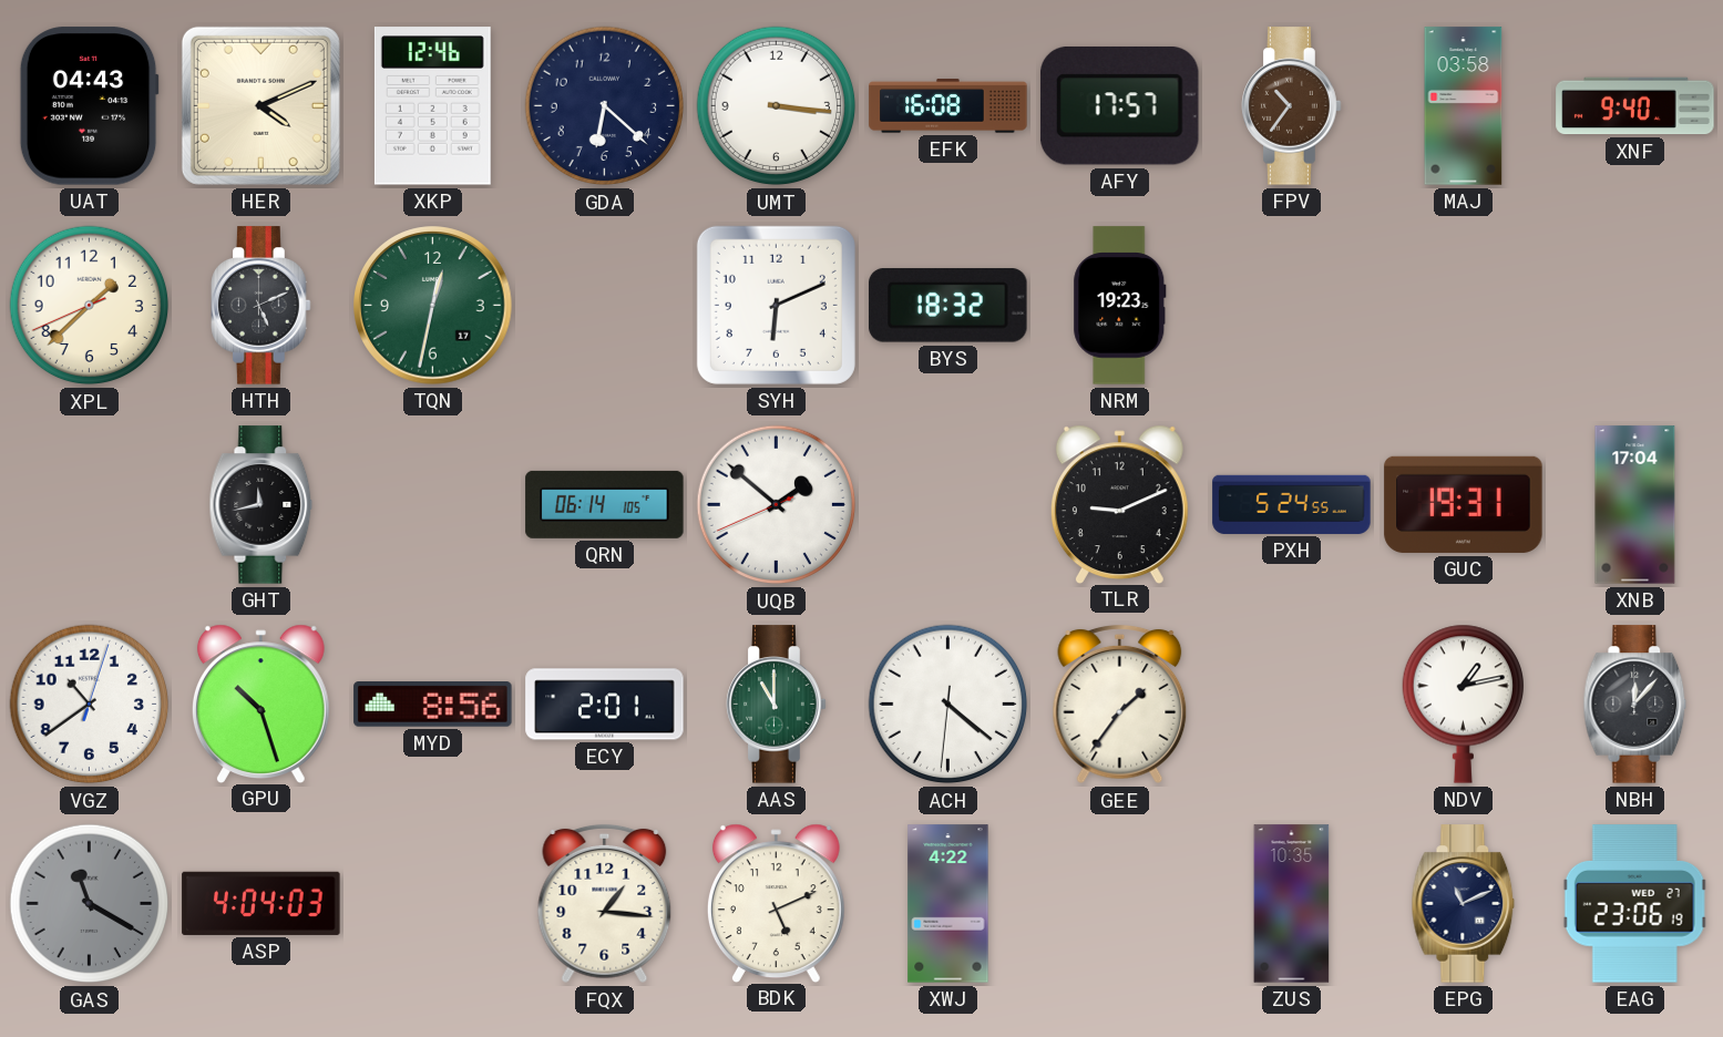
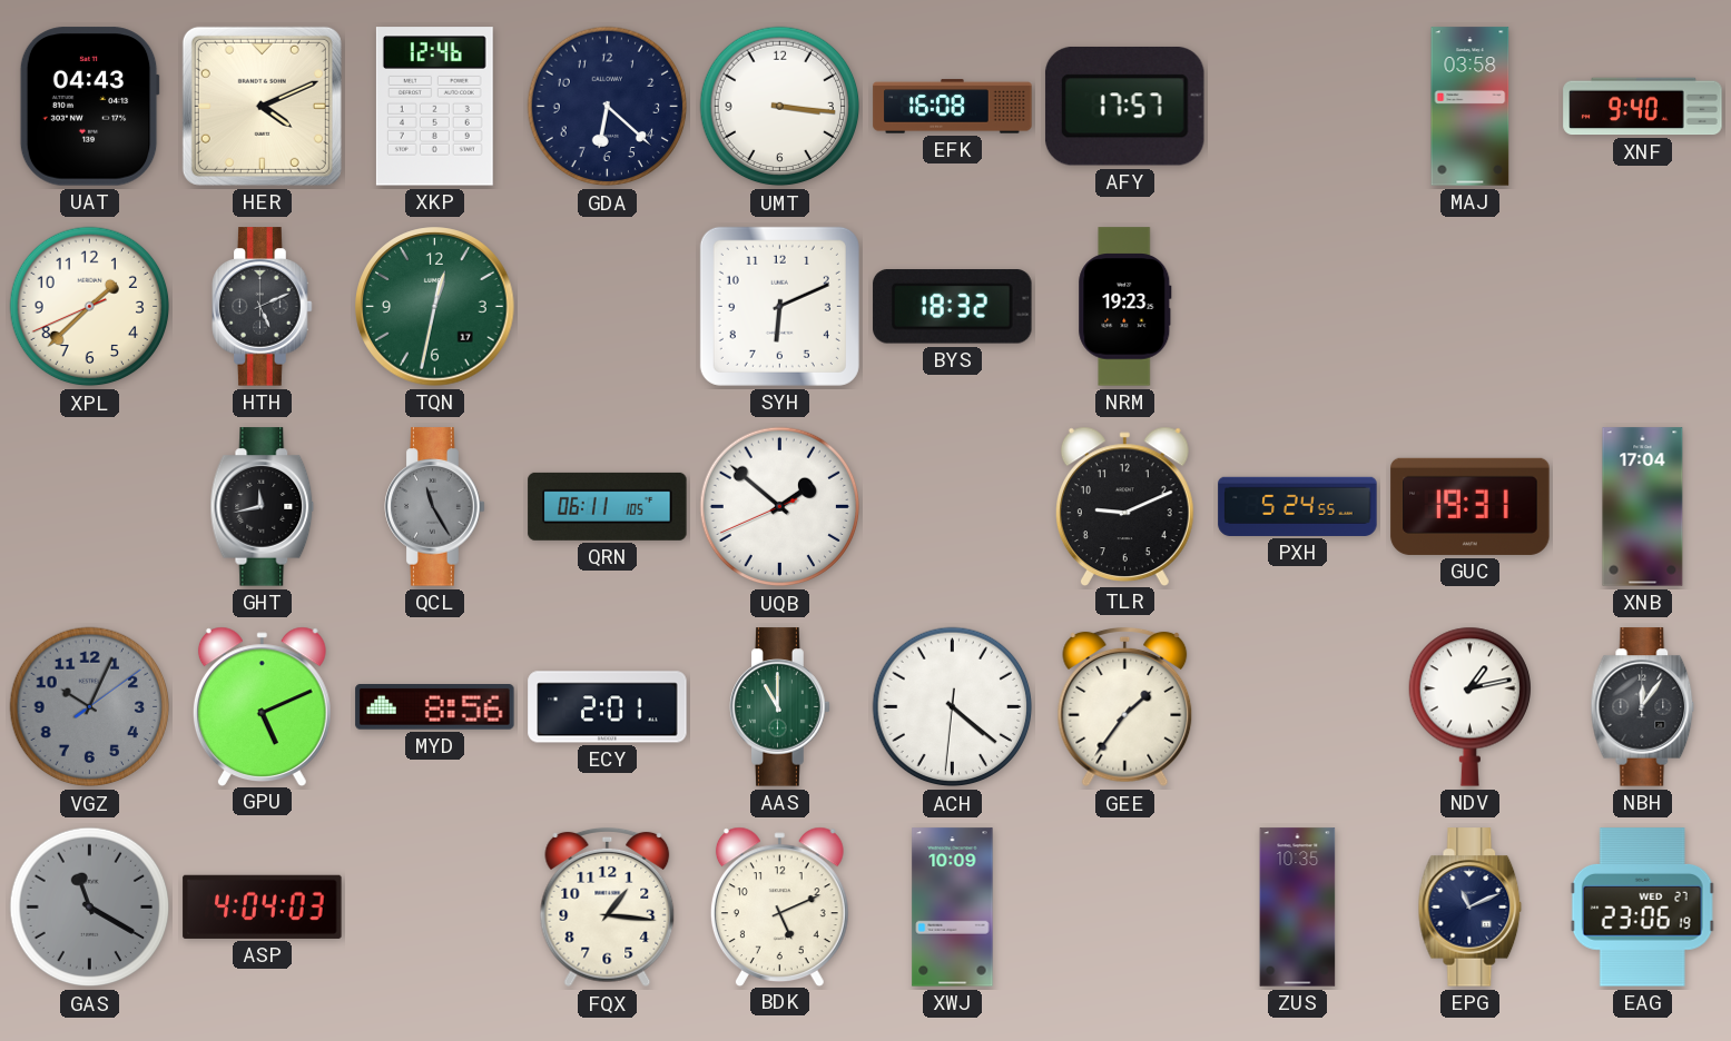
FPV: 10:36 -> none (1292, 106)
QCL: none -> 11:25 (435, 507)
QRN: 06:14 -> 06:11 (608, 506)
VGZ: 10:39 -> 10:04 (90, 707)
VGZ dial: white -> grey (90, 707)
GPU: 10:27 -> 5:11 (262, 706)
NBH: 12:07 -> 12:06 (1643, 707)
XWJ: 4:22 -> 10:09 (953, 908)
